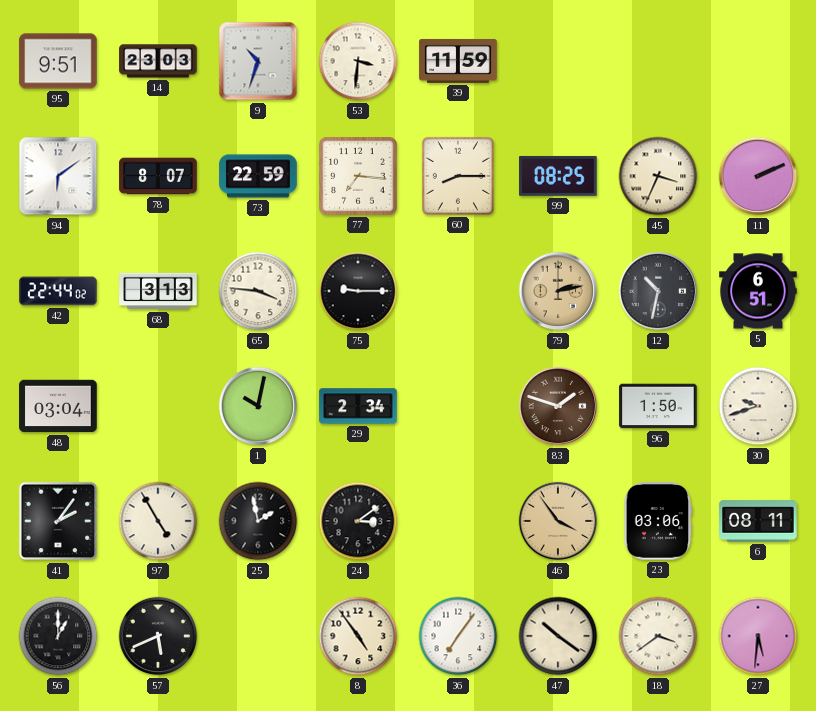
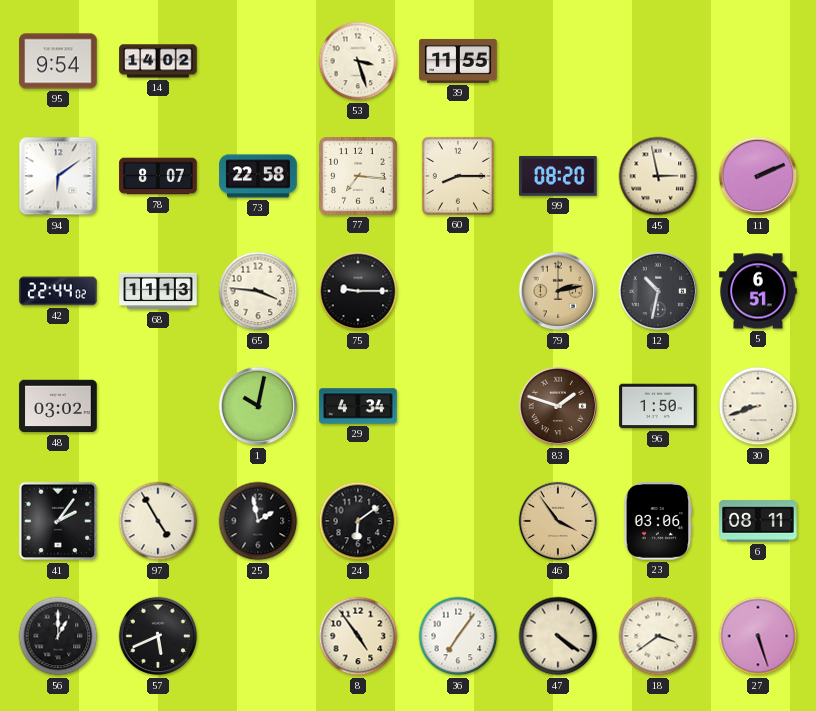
95: 9:51 -> 9:54 (58, 61)
14: 23:03 -> 14:02 (158, 61)
9: 10:33 -> none (258, 61)
53: 3:31 -> 3:27 (358, 61)
39: 11:59 -> 11:55 (458, 61)
73: 22:59 -> 22:58 (258, 176)
99: 08:25 -> 08:20 (558, 176)
45: 3:34 -> 2:58 (658, 176)
68: 3:13 -> 11:13 (158, 291)
48: 03:04 -> 03:02 (58, 406)
29: 2:34 -> 4:34 (358, 406)
30: 9:42 -> 8:42 (758, 406)
24: 3:09 -> 6:09 (358, 521)
47: 10:21 -> 4:21 (558, 636)
27: 5:31 -> 5:27 (758, 636)
